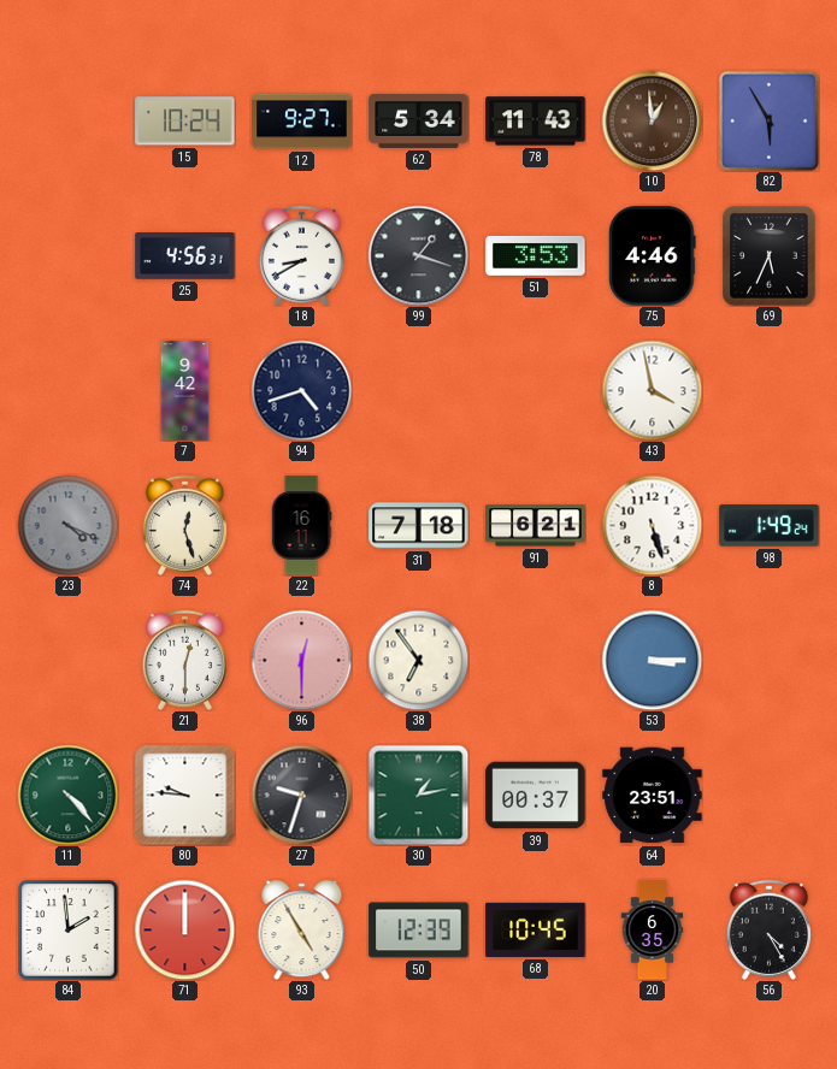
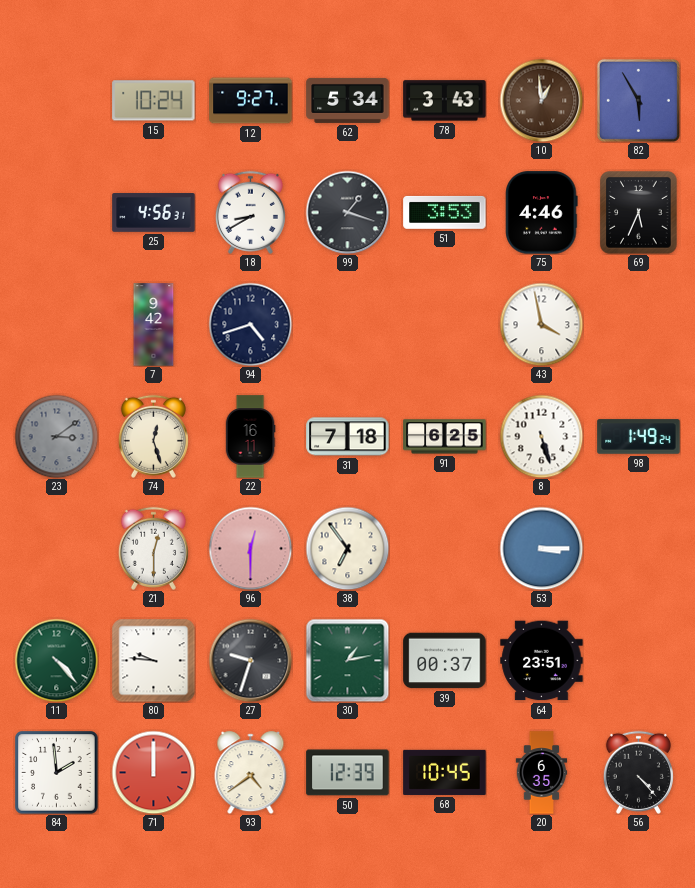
78: 11:43 -> 3:43 (445, 101)
23: 4:19 -> 3:09 (56, 436)
91: 6:21 -> 6:25 (445, 437)
93: 4:55 -> 4:39 (251, 773)
56: 4:25 -> 4:23 (638, 772)
